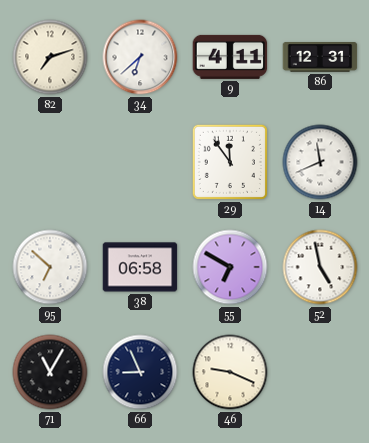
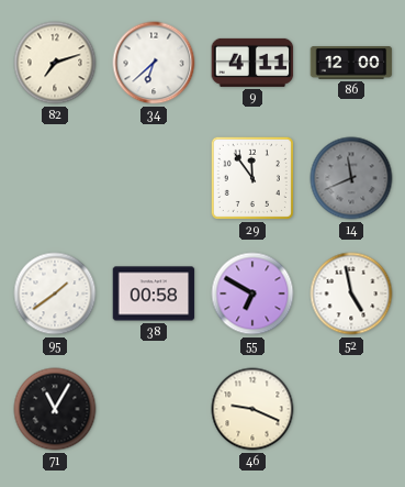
86: 12:31 -> 12:00 (351, 63)
14 dial: white -> grey (351, 178)
95: 6:52 -> 1:39 (55, 294)
38: 06:58 -> 00:58 (154, 294)
66: 8:56 -> none (140, 372)
